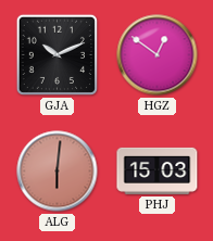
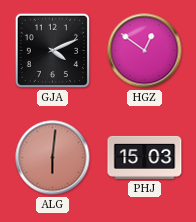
GJA: 10:11 -> 4:11 (52, 50)
